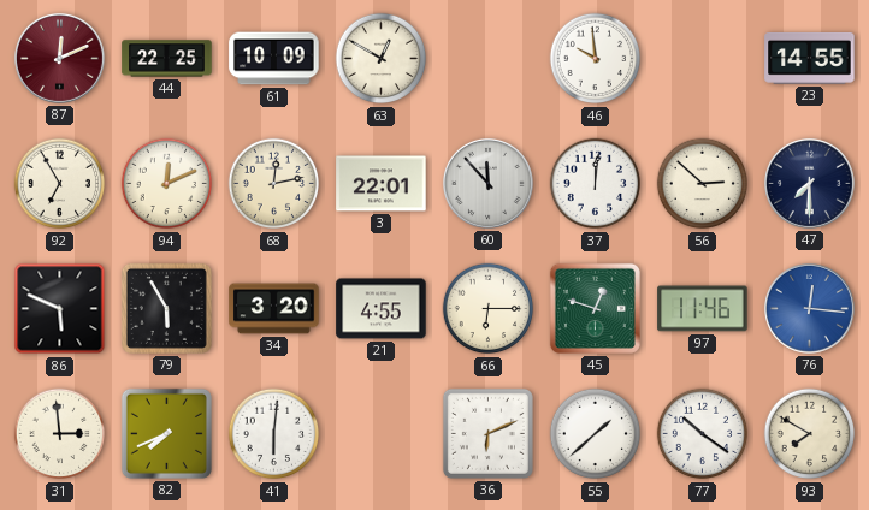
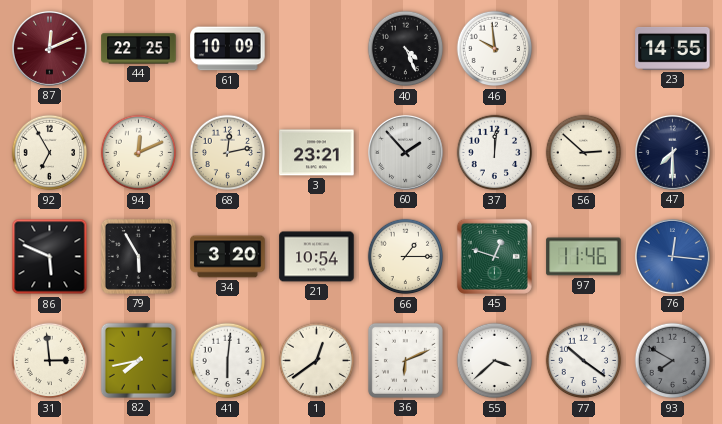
63: 12:50 -> none (382, 59)
40: none -> 4:26 (406, 49)
3: 22:01 -> 23:21 (317, 153)
60: 11:53 -> 1:53 (405, 152)
21: 4:55 -> 10:54 (317, 257)
66: 6:15 -> 1:15 (406, 257)
82: 7:41 -> 7:43 (138, 360)
1: none -> 12:39 (317, 361)
55: 1:38 -> 3:38 (495, 361)
93 dial: cream -> grey (673, 361)
